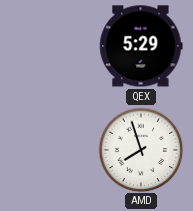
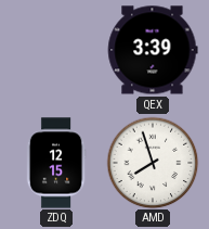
QEX: 5:29 -> 3:39 (153, 50)
ZDQ: none -> 12:15 (56, 163)
